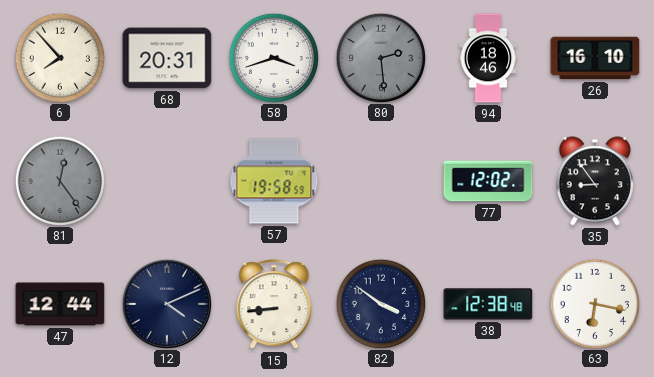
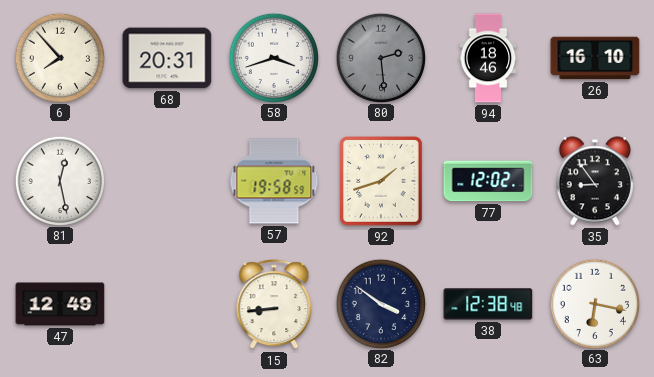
81: 12:24 -> 12:28 (59, 180)
81 dial: grey -> white (59, 180)
92: none -> 1:42 (381, 181)
47: 12:44 -> 12:49 (60, 304)
12: 4:11 -> none (166, 303)
